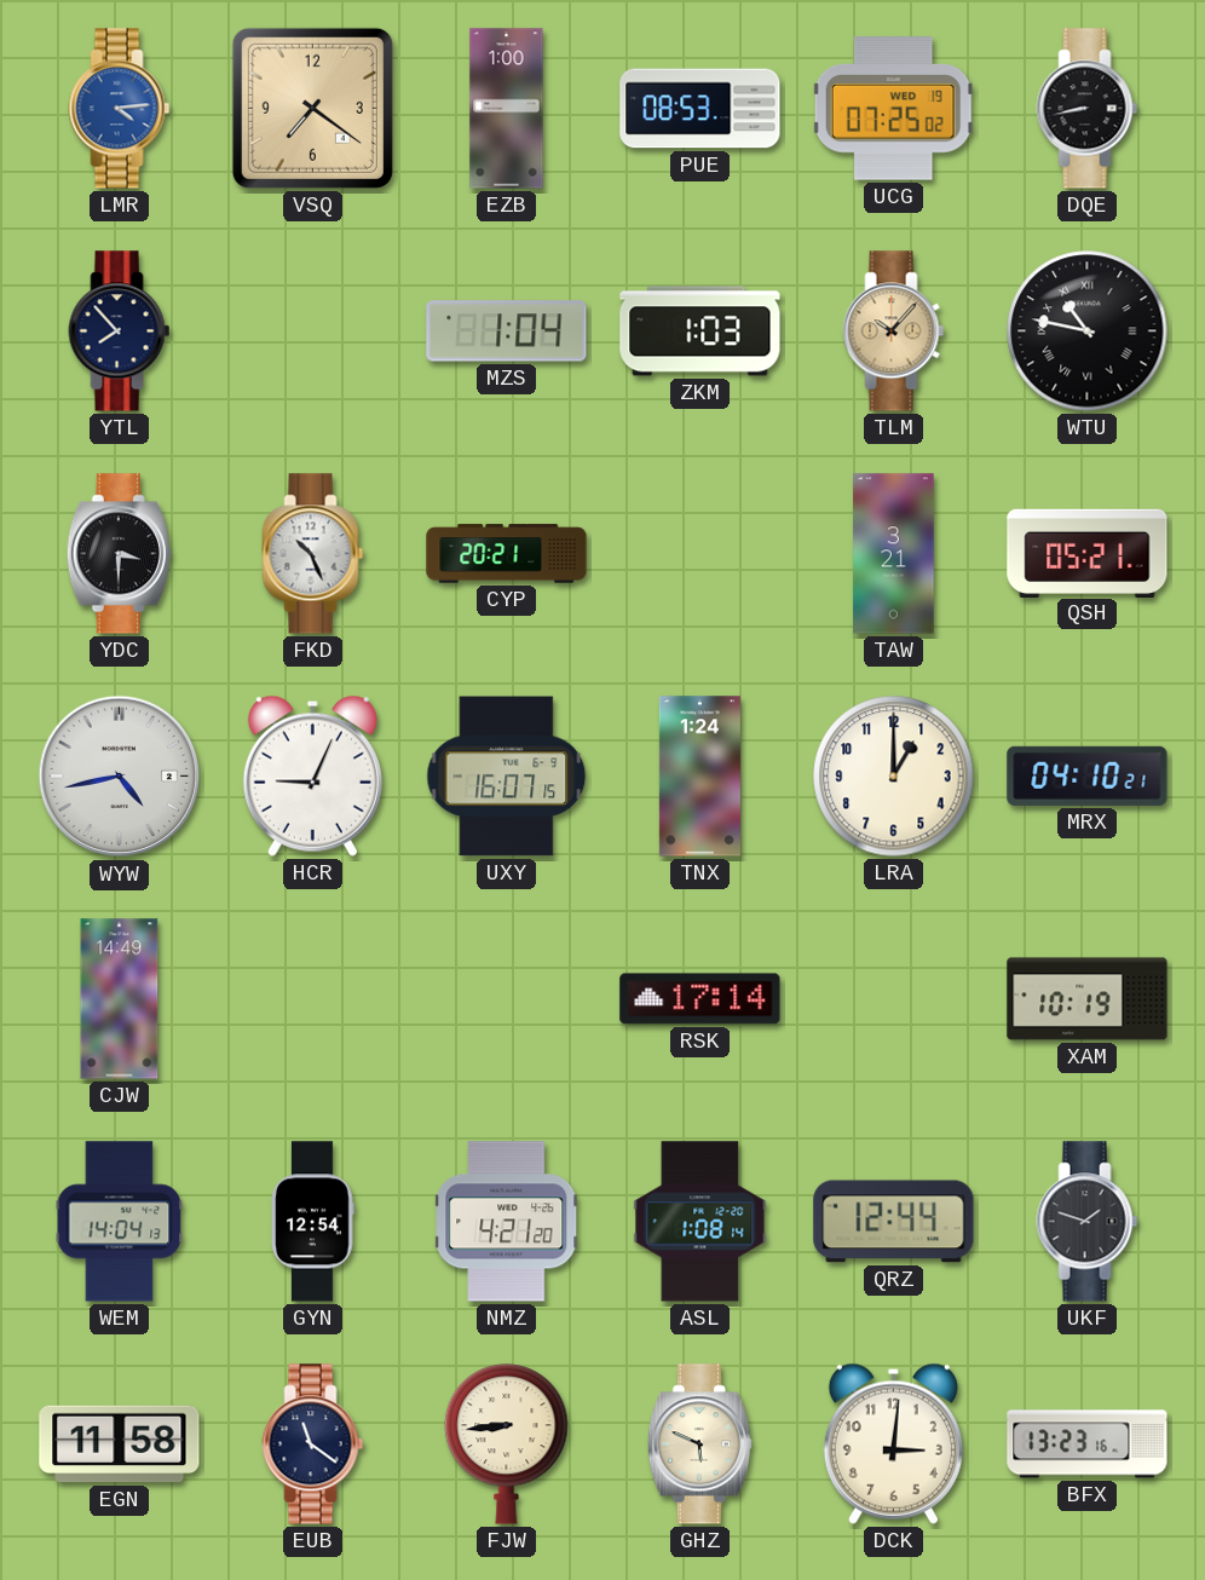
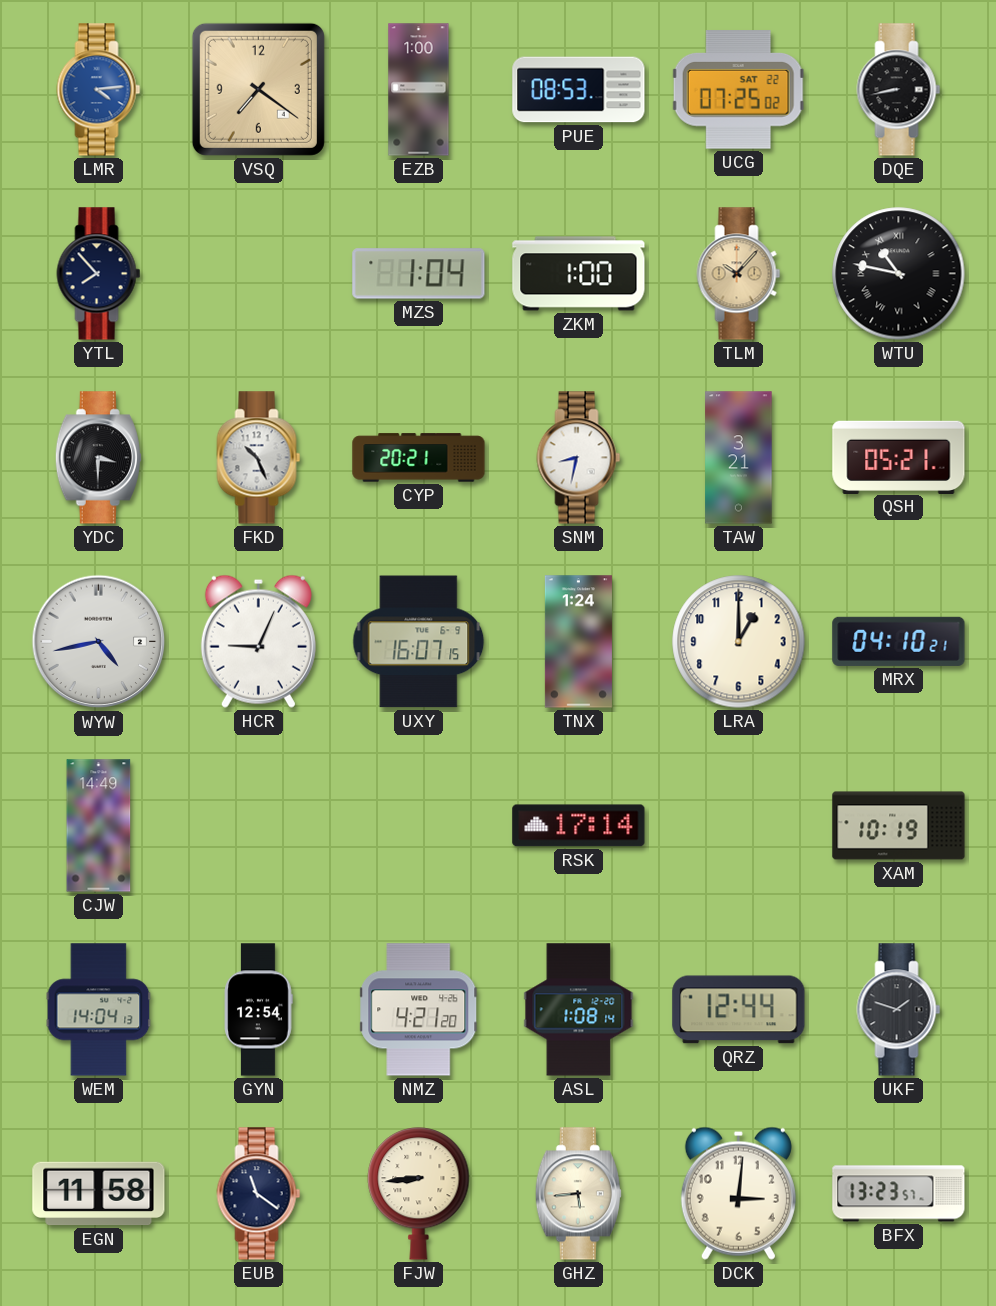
UCG date: WED 19 -> SAT 22 (738, 90)
ZKM: 1:03 -> 1:00 (579, 274)
SNM: none -> 8:32 (579, 458)
GHZ: 5:49 -> 5:44 (578, 1194)
BFX: 13:23:16 -> 13:23:57 (899, 1194)
